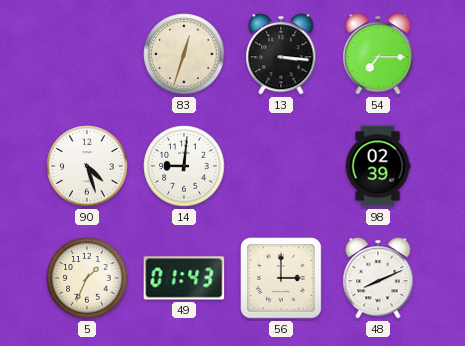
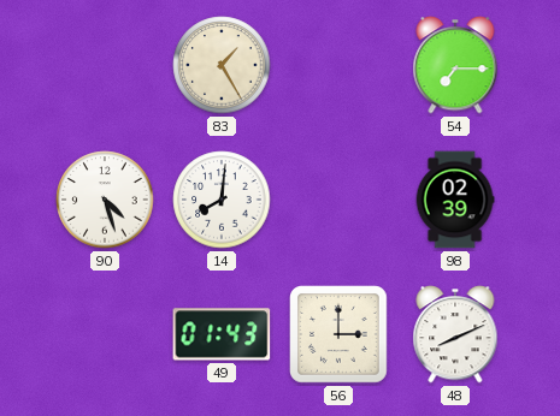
83: 12:33 -> 1:25 (222, 65)
13: 3:16 -> none (281, 54)
14: 9:01 -> 8:01 (222, 200)
5: 1:34 -> none (87, 278)
